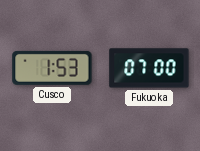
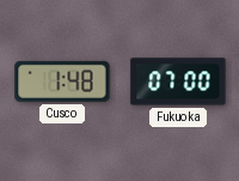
Cusco: 1:53 -> 1:48 (62, 82)
